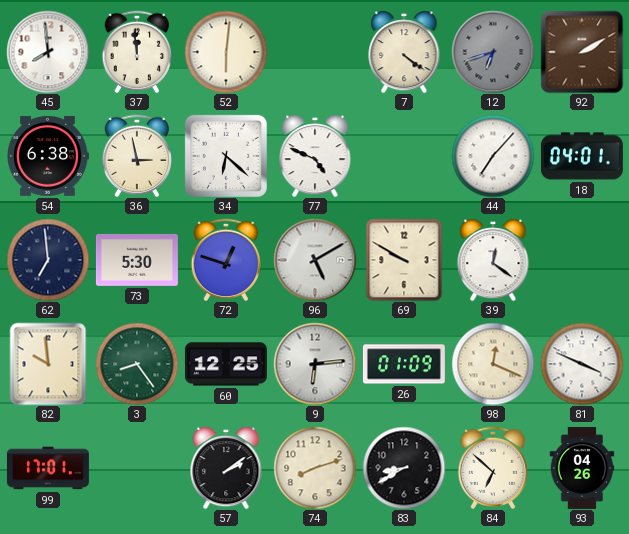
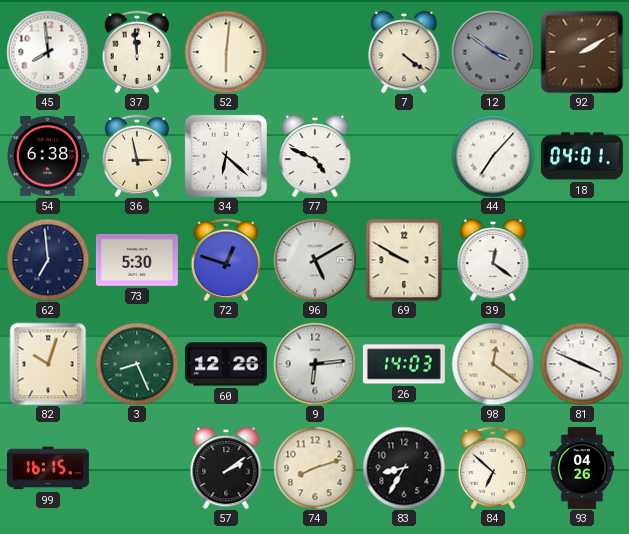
12: 6:42 -> 3:51 (493, 52)
82: 9:59 -> 10:03 (48, 364)
3: 8:24 -> 8:26 (137, 364)
60: 12:25 -> 12:26 (226, 364)
26: 01:09 -> 14:03 (404, 364)
98: 12:19 -> 12:21 (493, 364)
99: 17:01 -> 16:15 (48, 468)
83: 8:40 -> 8:35 (404, 468)
